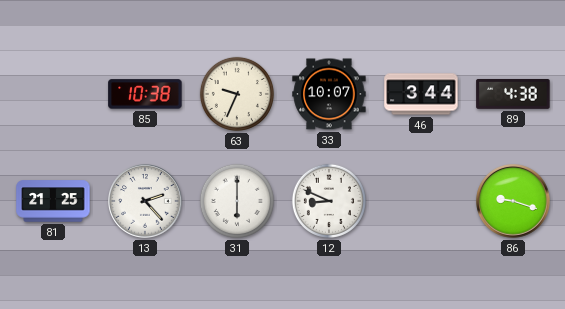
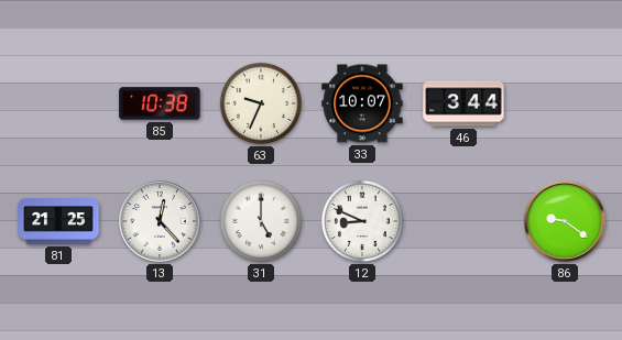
89: 4:38 -> none (513, 94)
13: 2:23 -> 12:23 (160, 221)
31: 6:00 -> 5:00 (261, 221)
86: 9:18 -> 9:21 (565, 221)
